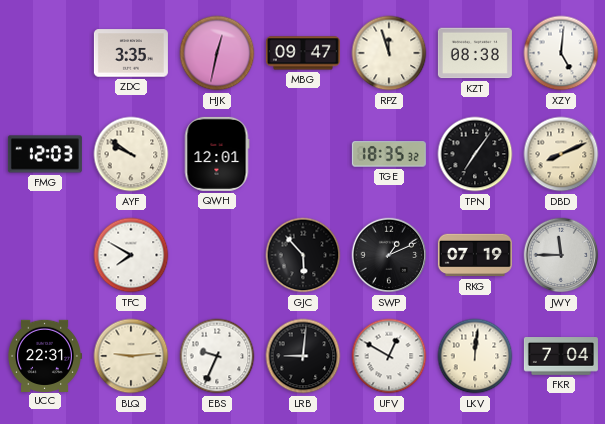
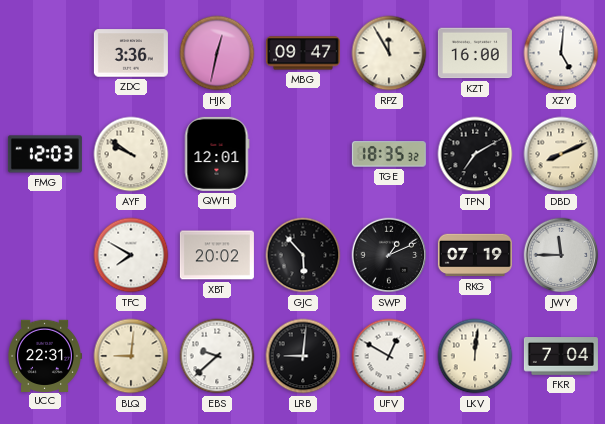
ZDC: 3:35 -> 3:36 (131, 53)
RPZ: 11:57 -> 11:55 (389, 53)
KZT: 08:38 -> 16:00 (475, 53)
TPN: 7:06 -> 7:10 (475, 154)
XBT: none -> 20:02 (217, 255)
BLQ: 9:14 -> 9:01 (131, 356)
EBS: 9:34 -> 9:38 (217, 356)
